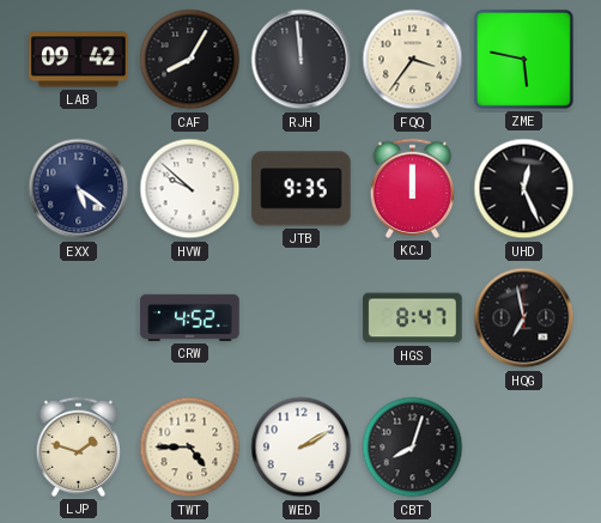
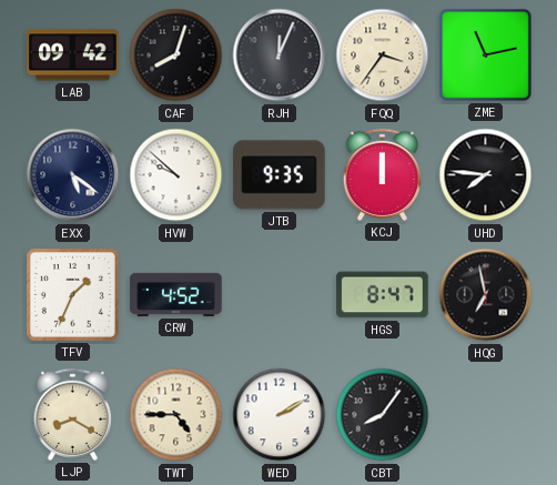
CAF: 8:05 -> 8:03 (176, 55)
RJH: 11:59 -> 12:04 (280, 55)
ZME: 5:47 -> 11:13 (485, 54)
UHD: 12:26 -> 7:46 (486, 175)
TFV: none -> 1:34 (72, 294)
LJP: 1:48 -> 8:20 (72, 414)
CBT: 8:03 -> 8:06 (383, 415)
